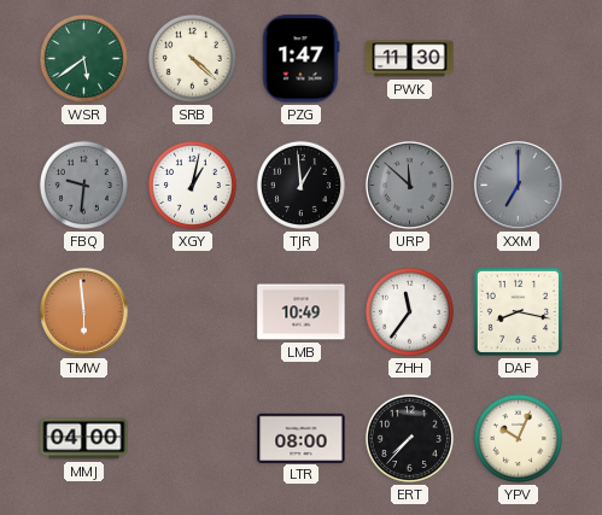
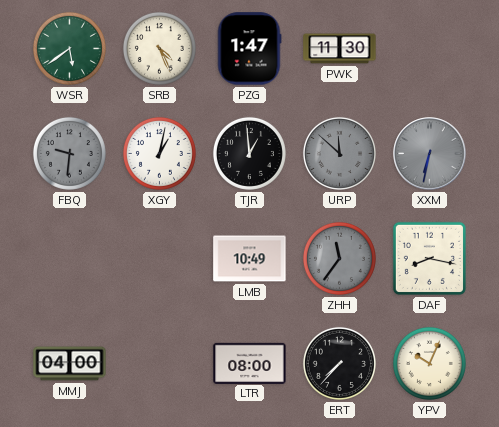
SRB: 4:22 -> 4:26 (159, 48)
XXM: 7:00 -> 6:32 (430, 154)
TMW: 5:59 -> none (84, 312)
ZHH dial: white -> grey (339, 258)
